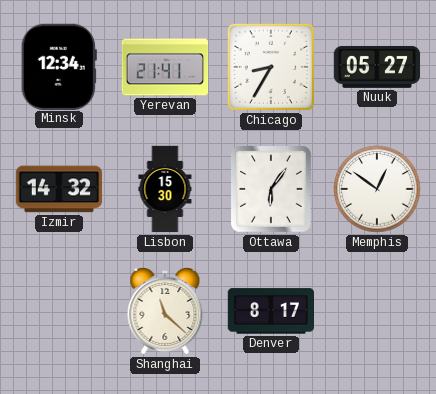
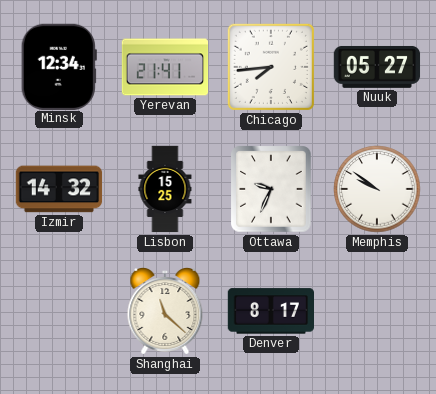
Chicago: 8:35 -> 7:44 (271, 67)
Lisbon: 15:30 -> 15:25 (165, 189)
Ottawa: 6:06 -> 9:34 (271, 189)
Memphis: 12:51 -> 9:51 (377, 189)
